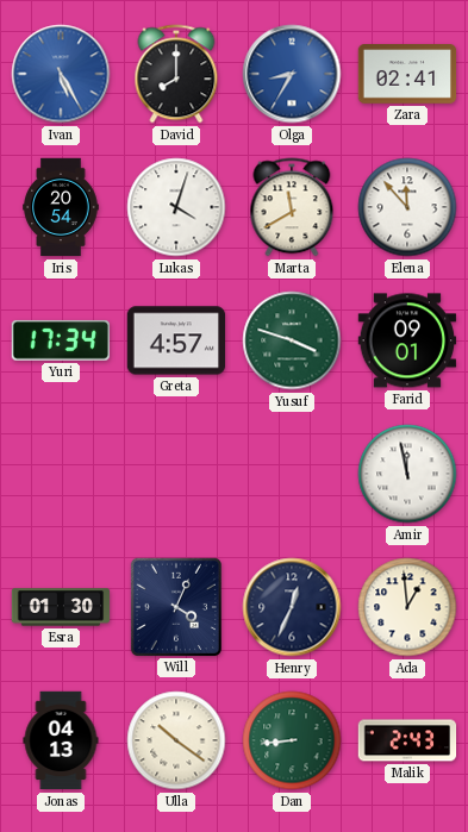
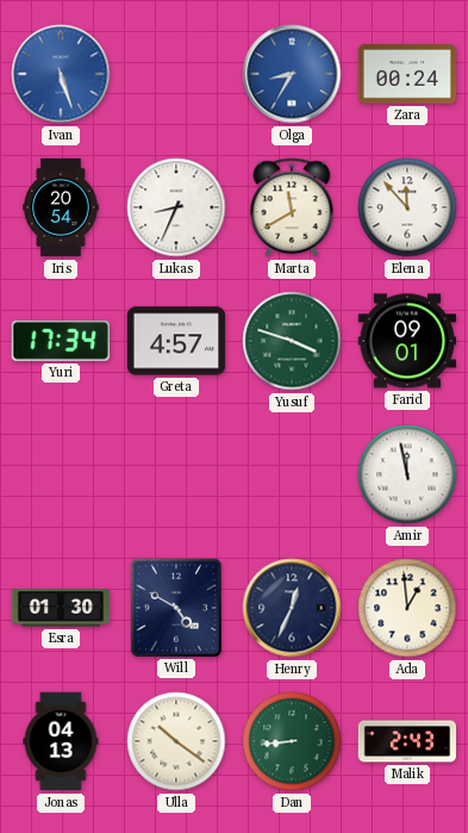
Ivan: 5:25 -> 5:27 (61, 74)
David: 8:00 -> none (176, 74)
Zara: 02:41 -> 00:24 (407, 74)
Lukas: 4:03 -> 8:34 (176, 207)
Will: 4:04 -> 4:50 (176, 607)
